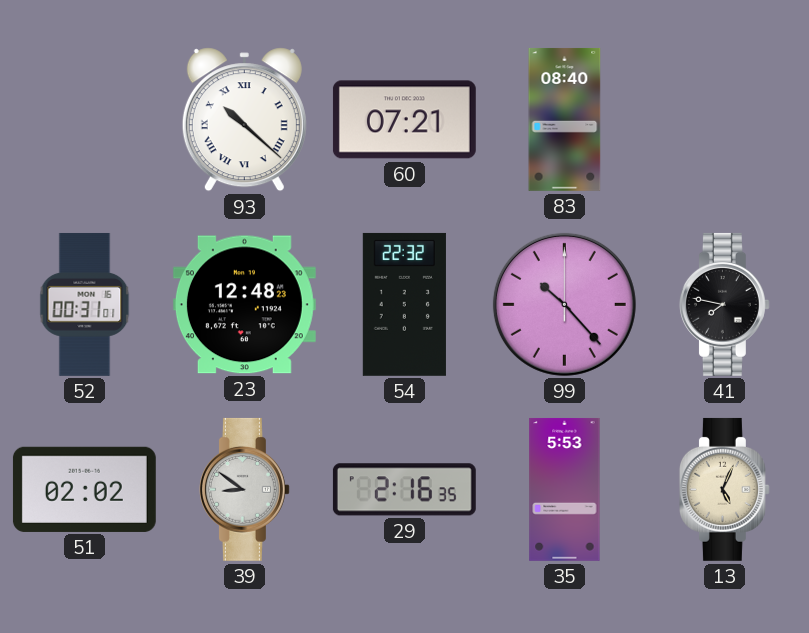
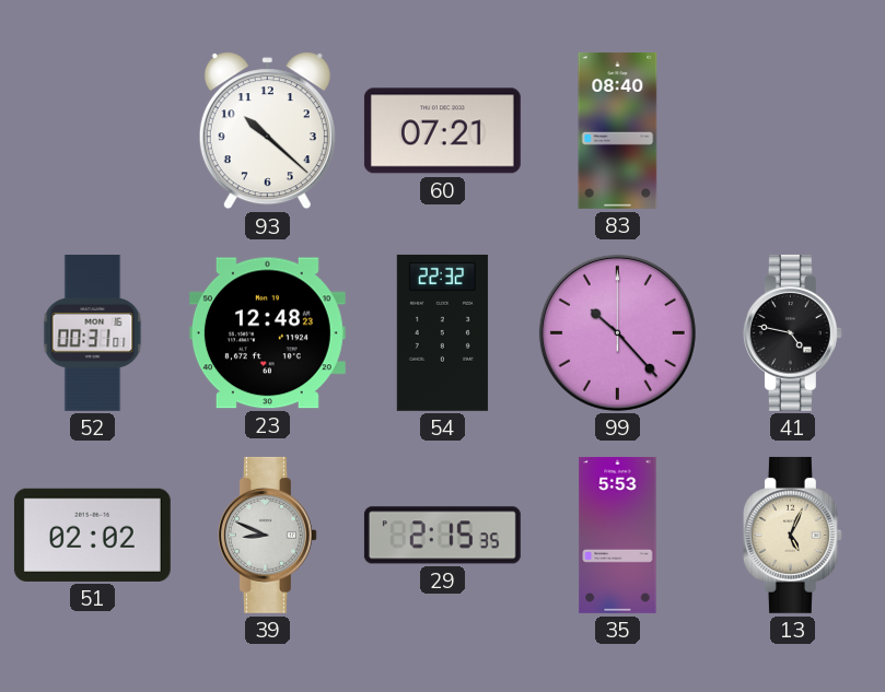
93 numerals: Roman -> Arabic (267, 131)
41: 7:47 -> 4:47 (792, 332)
39: 8:51 -> 8:49 (267, 535)
29: 2:16 -> 2:15 (442, 536)
